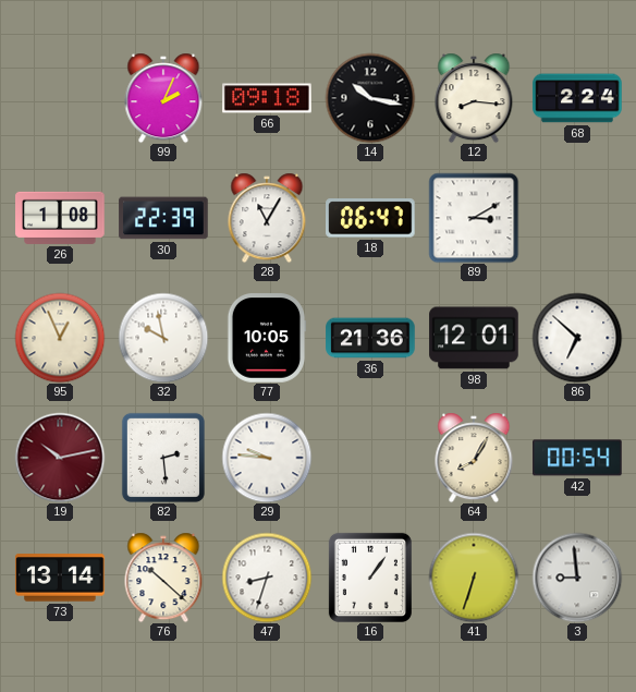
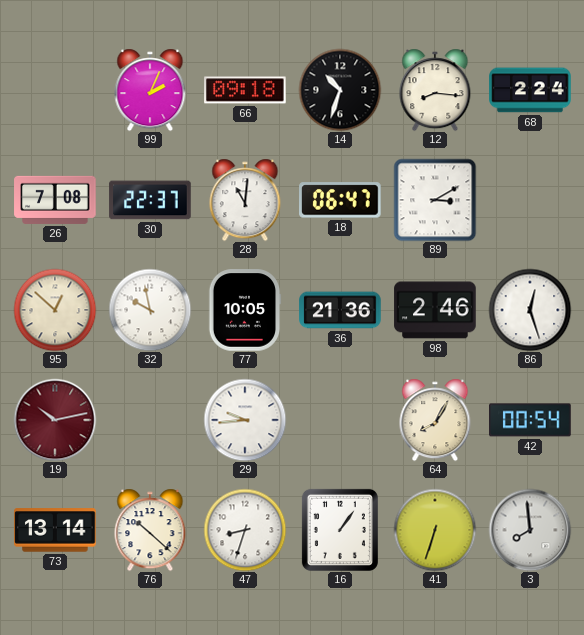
14: 10:17 -> 10:33 (340, 90)
26: 1:08 -> 7:08 (55, 200)
30: 22:39 -> 22:37 (150, 200)
28: 11:05 -> 11:01 (245, 200)
95: 12:56 -> 12:52 (55, 310)
98: 12:01 -> 2:46 (435, 310)
86: 6:52 -> 12:27 (530, 310)
82: 2:29 -> none (163, 458)
29: 9:46 -> 9:44 (245, 420)
3: 8:59 -> 7:59 (530, 530)
